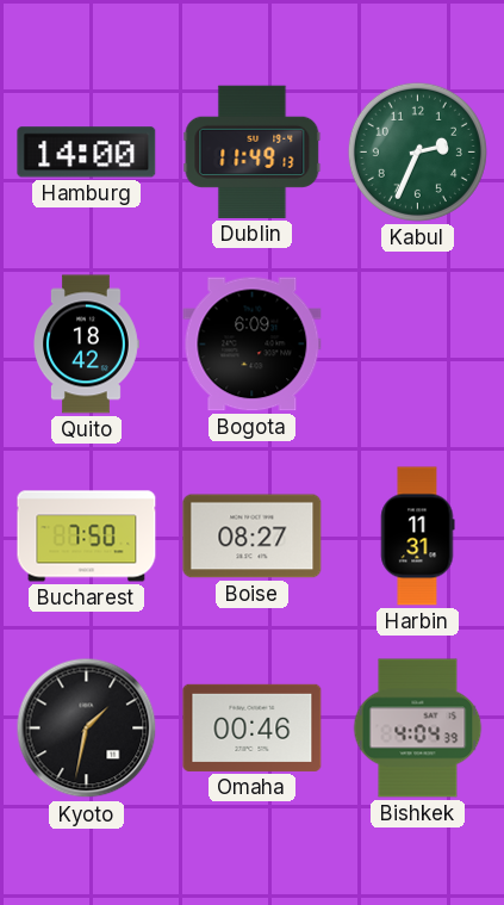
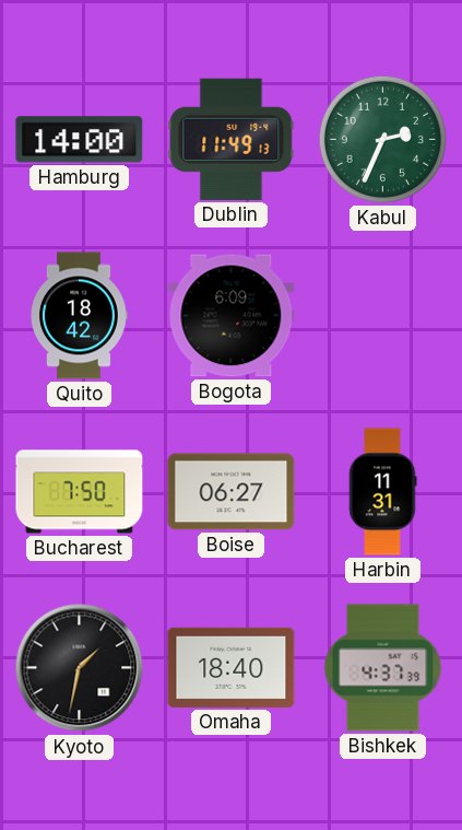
Boise: 08:27 -> 06:27 (232, 492)
Omaha: 00:46 -> 18:40 (232, 667)
Bishkek: 4:04 -> 4:37 (383, 668)
